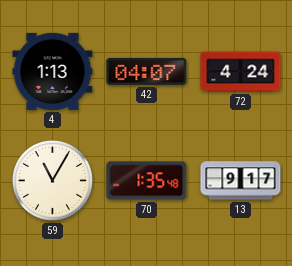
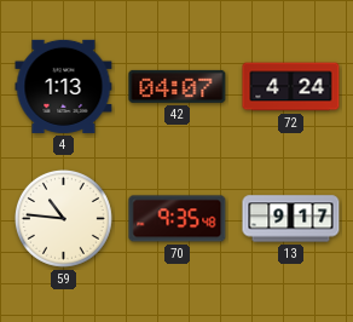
59: 11:05 -> 10:46 (63, 218)
70: 1:35 -> 9:35 (178, 219)
